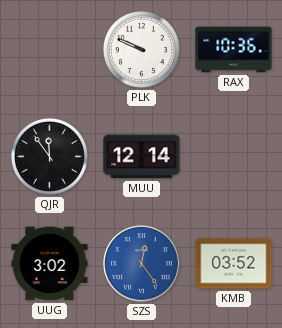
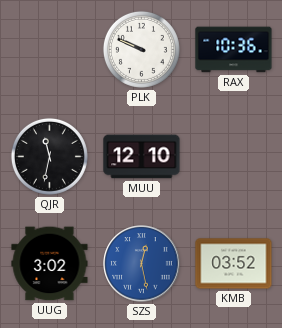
QJR: 11:54 -> 11:32 (49, 156)
MUU: 12:14 -> 12:10 (142, 157)
SZS: 12:24 -> 12:28 (142, 264)
